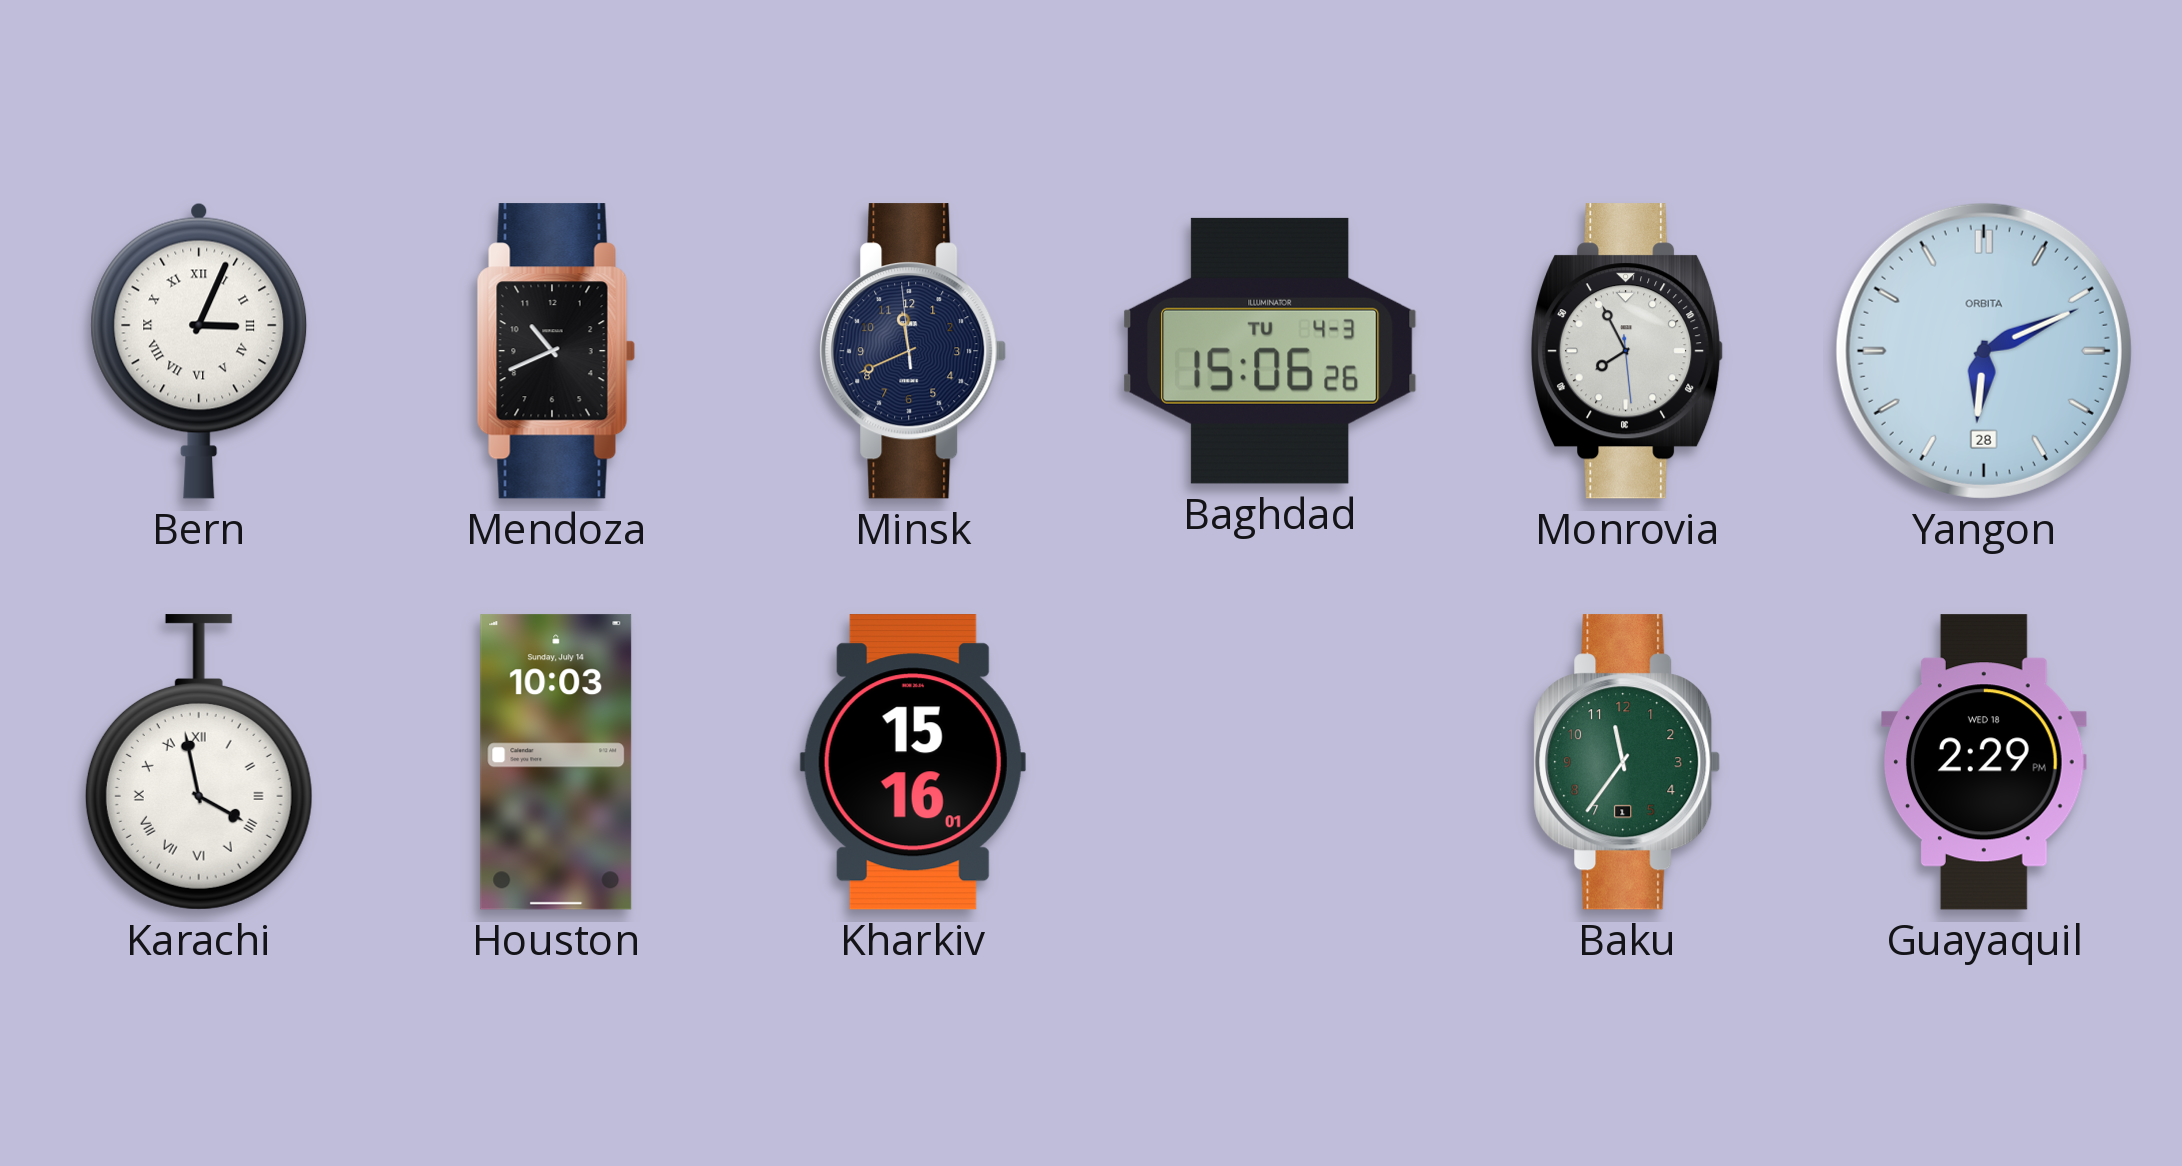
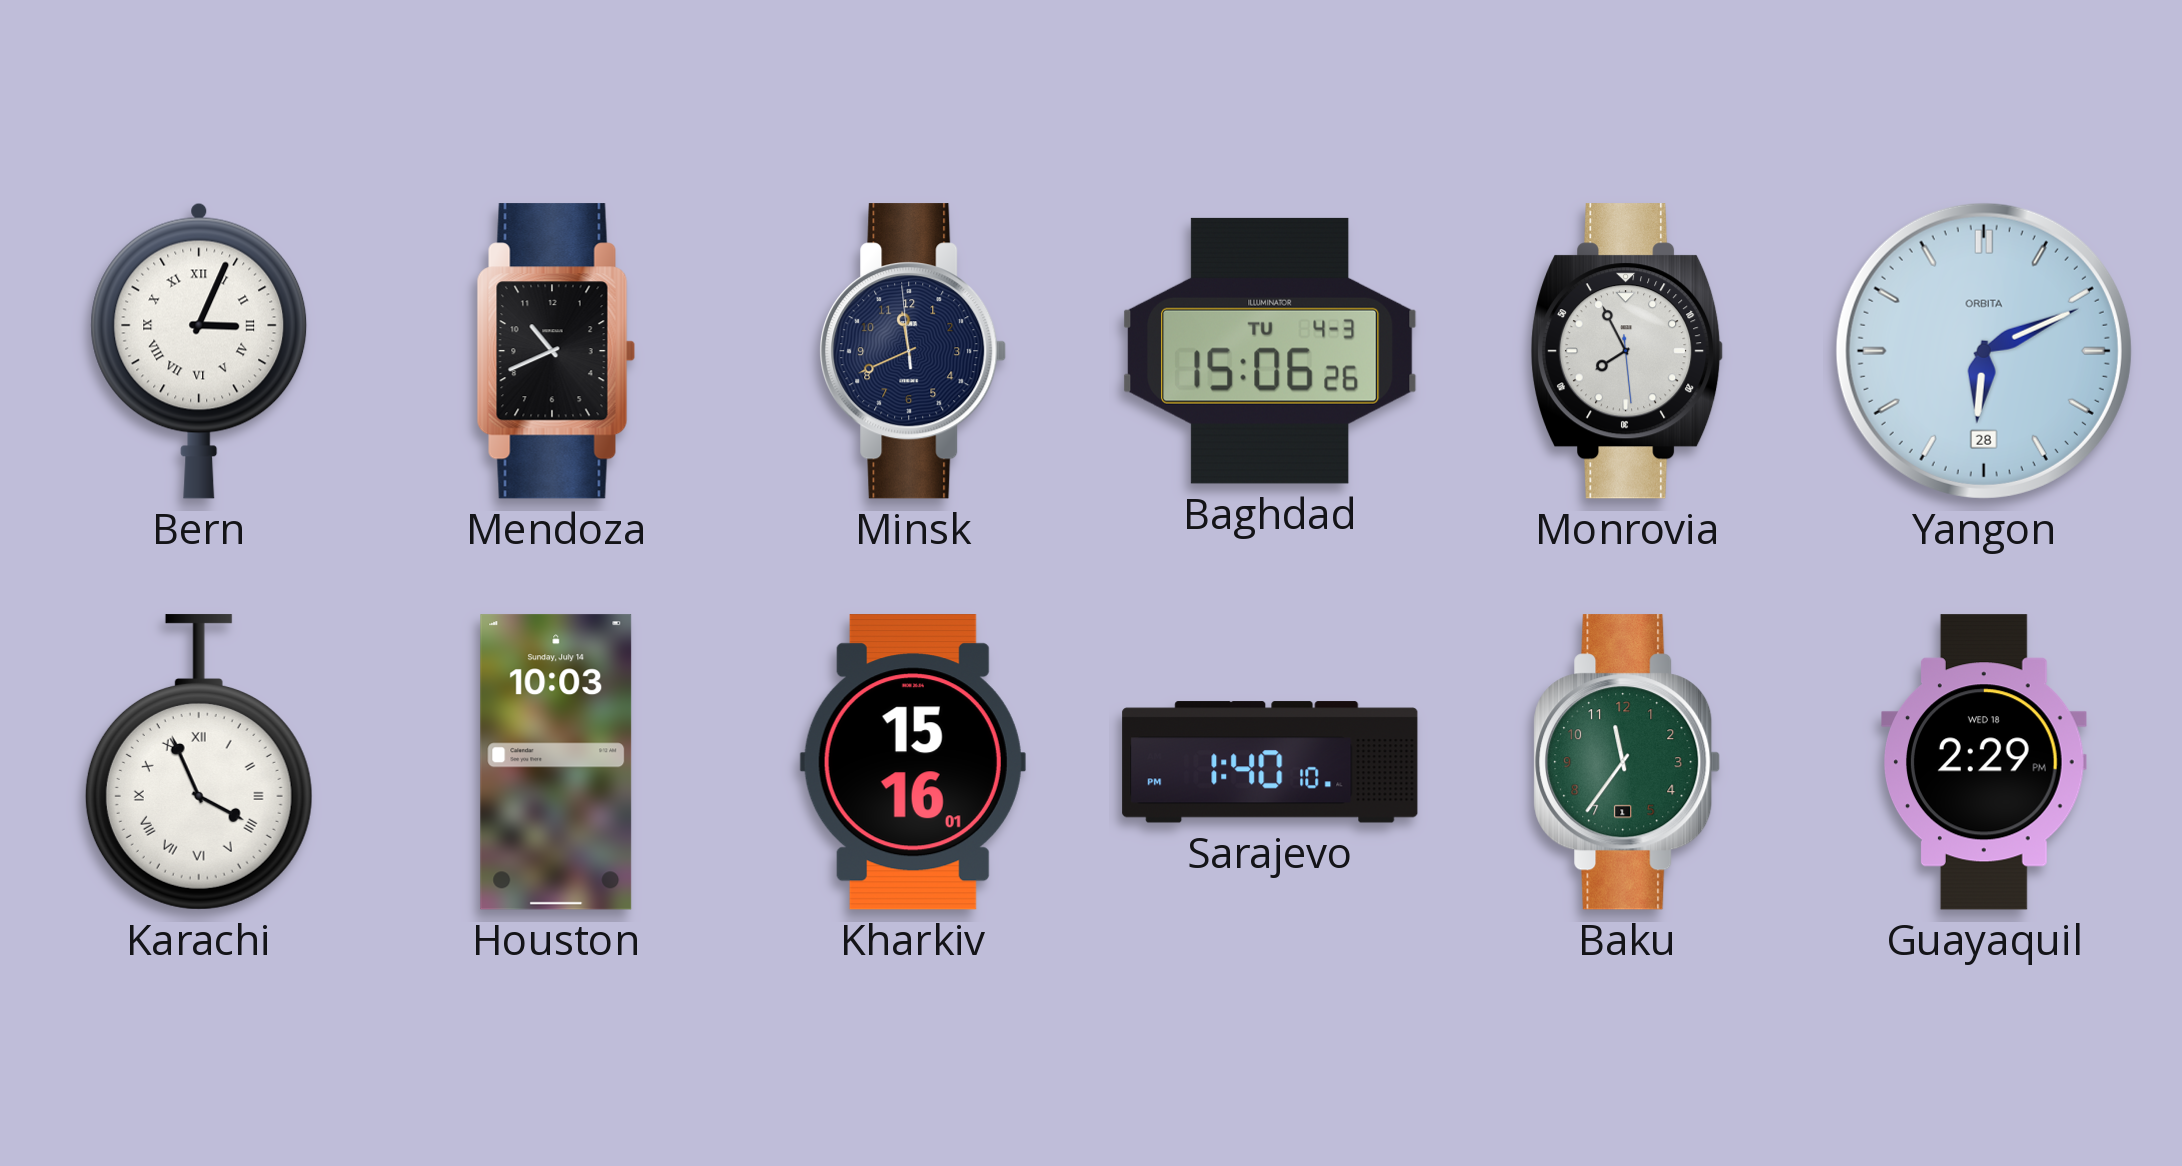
Karachi: 3:58 -> 3:56 (199, 762)
Sarajevo: none -> 1:40 (1270, 762)
